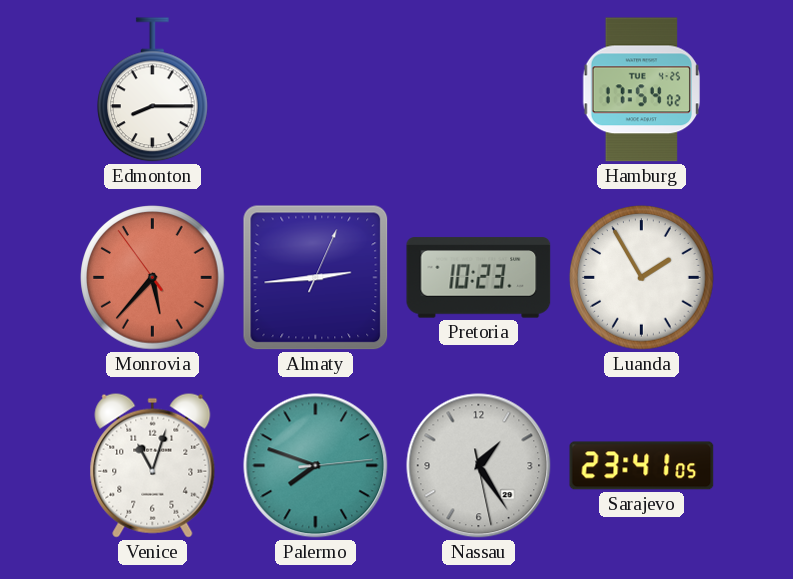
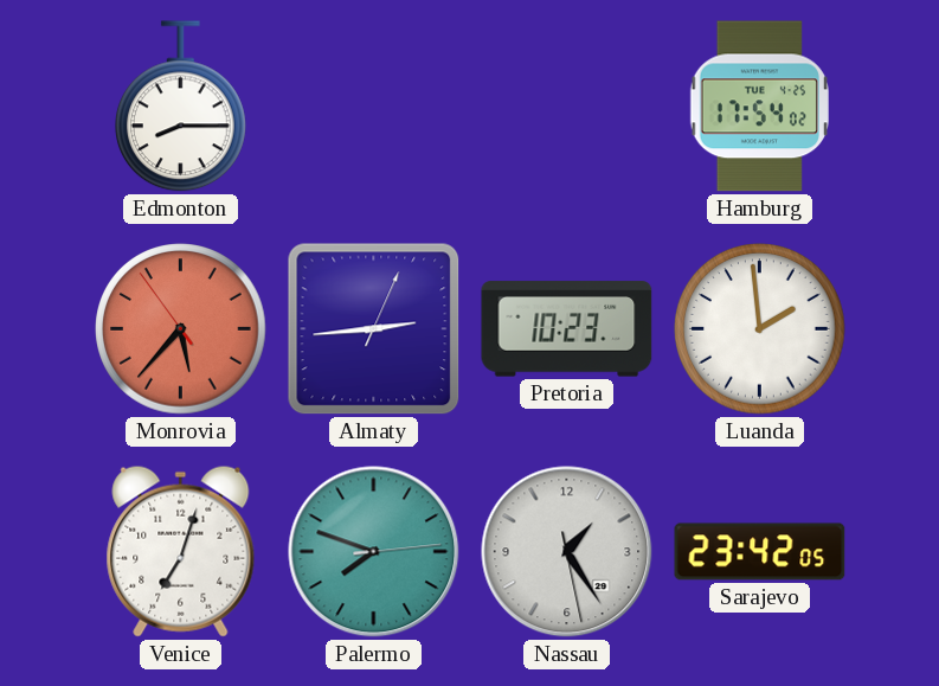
Luanda: 1:55 -> 1:59 (760, 329)
Venice: 11:03 -> 7:03 (181, 551)
Sarajevo: 23:41 -> 23:42 (760, 552)
